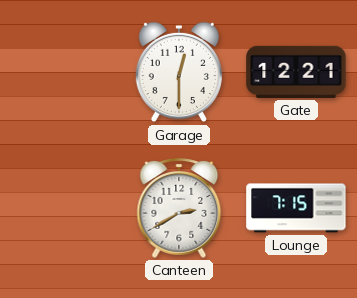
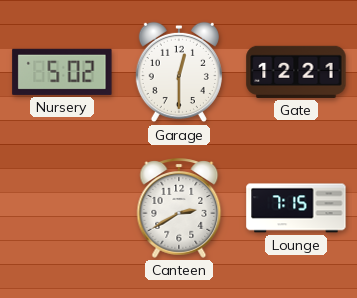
Nursery: none -> 5:02 (62, 72)
